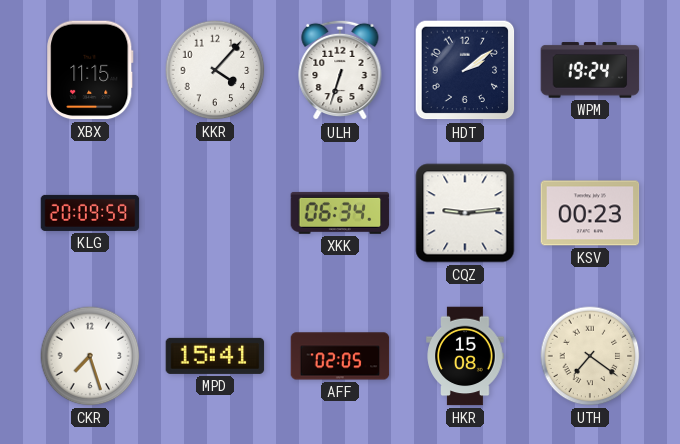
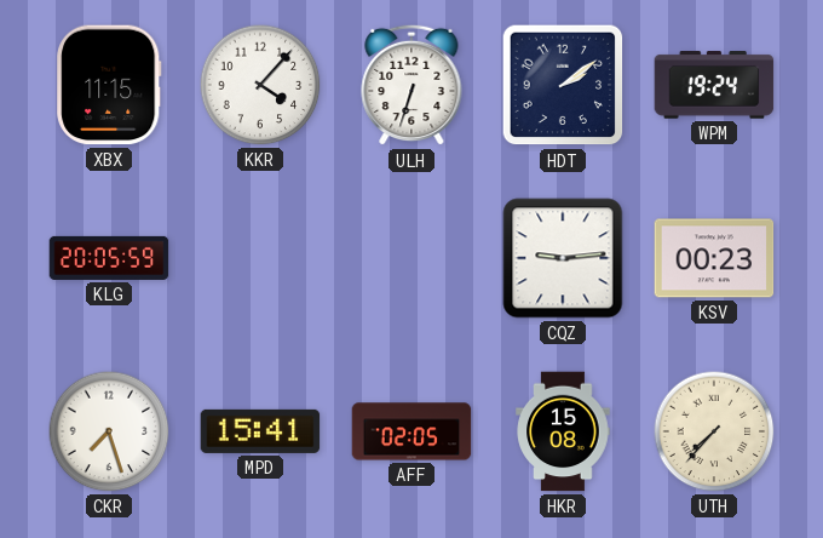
KLG: 20:09 -> 20:05 (109, 258)
XKK: 06:34 -> none (340, 213)
UTH: 7:21 -> 7:37 (714, 431)
